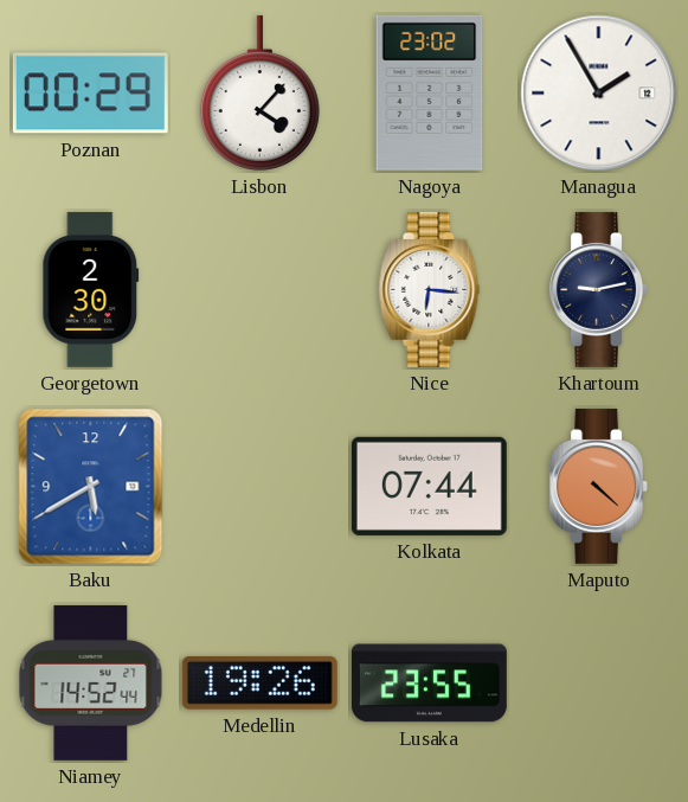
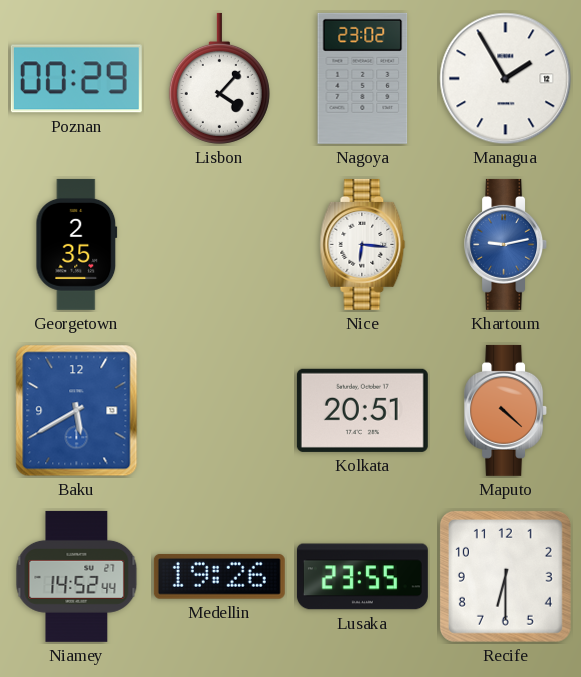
Georgetown: 2:30 -> 2:35 (77, 244)
Khartoum dial: navy -> blue (506, 244)
Kolkata: 07:44 -> 20:51 (362, 410)
Recife: none -> 6:30 (505, 576)
